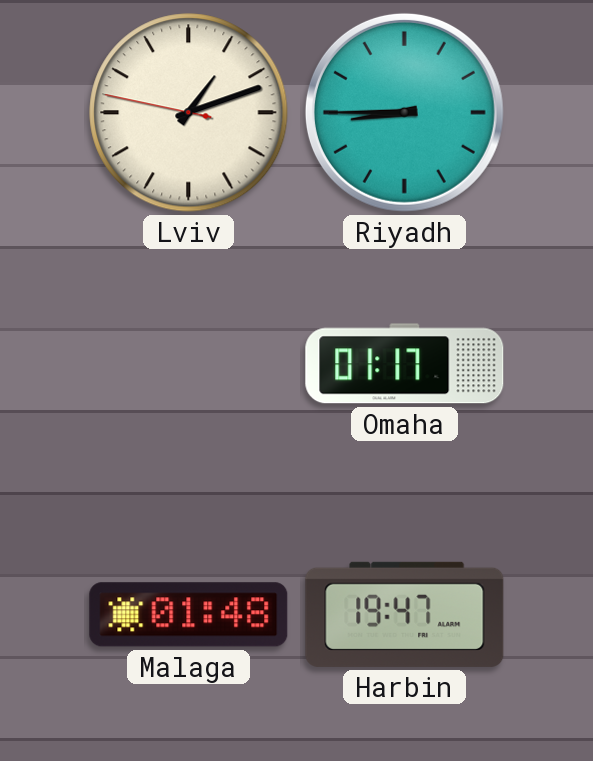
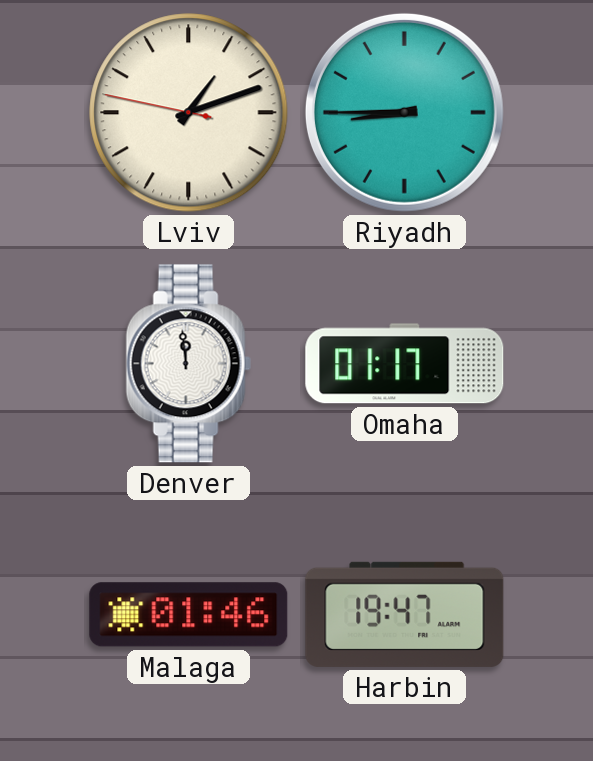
Denver: none -> 11:59 (188, 364)
Malaga: 01:48 -> 01:46 (189, 615)
